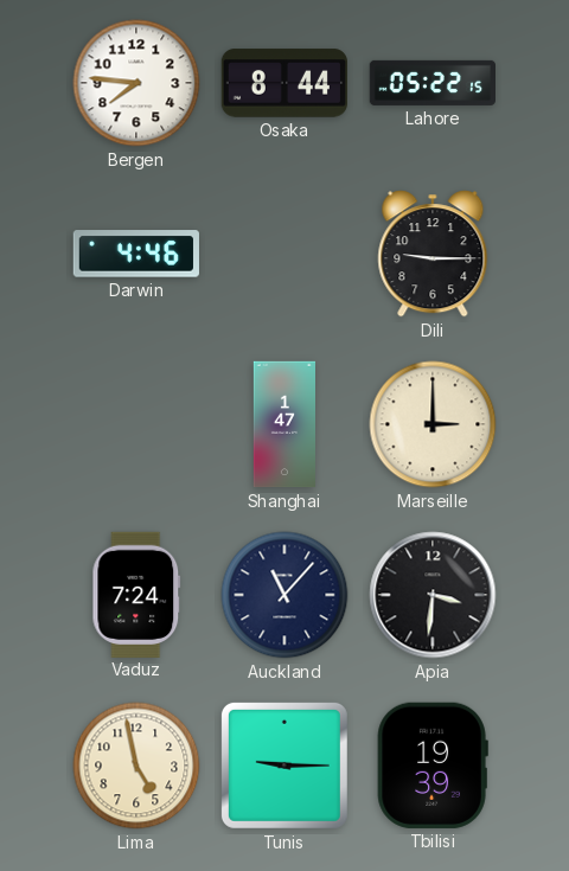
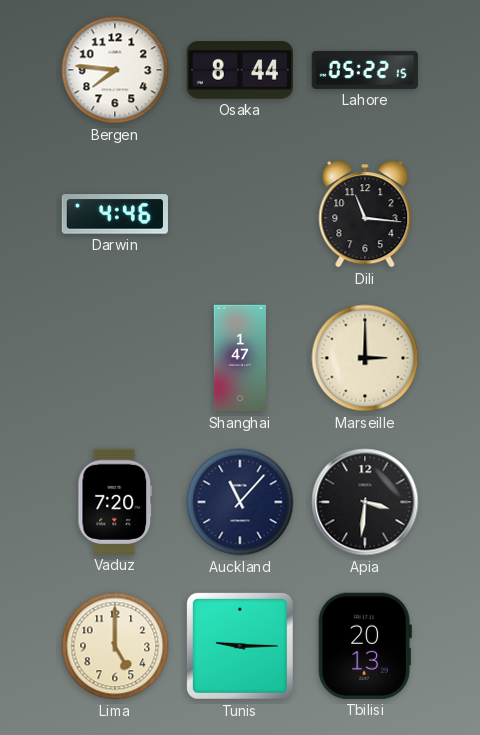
Dili: 9:15 -> 11:16 (365, 214)
Vaduz: 7:24 -> 7:20 (115, 501)
Lima: 4:58 -> 5:00 (115, 646)
Tbilisi: 19:39 -> 20:13 (365, 646)
